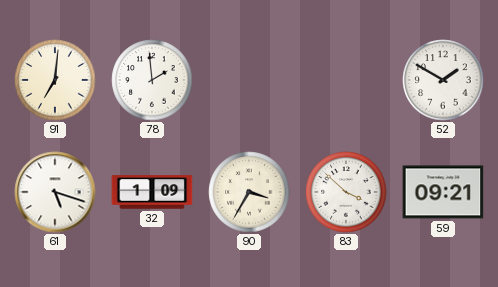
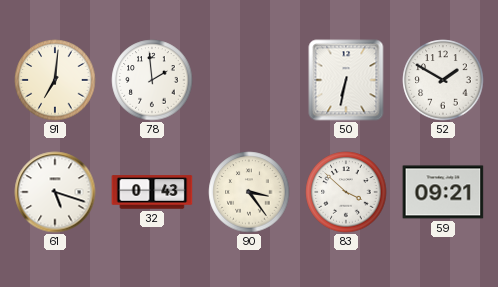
50: none -> 6:32 (346, 80)
32: 1:09 -> 0:43 (152, 192)
90: 3:35 -> 3:24 (249, 192)
